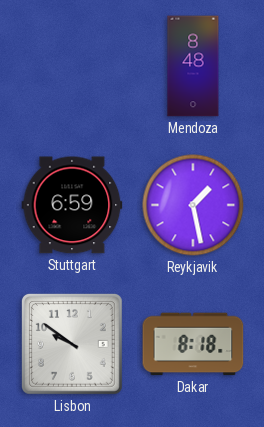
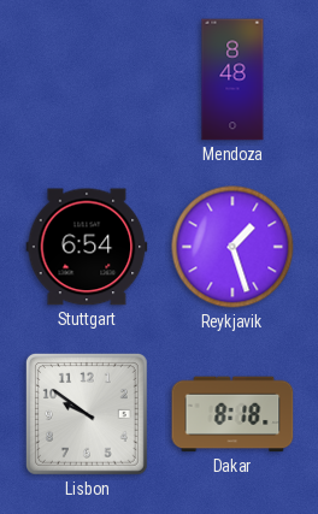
Stuttgart: 6:59 -> 6:54 (87, 247)
Reykjavik: 1:28 -> 1:27 (232, 247)
